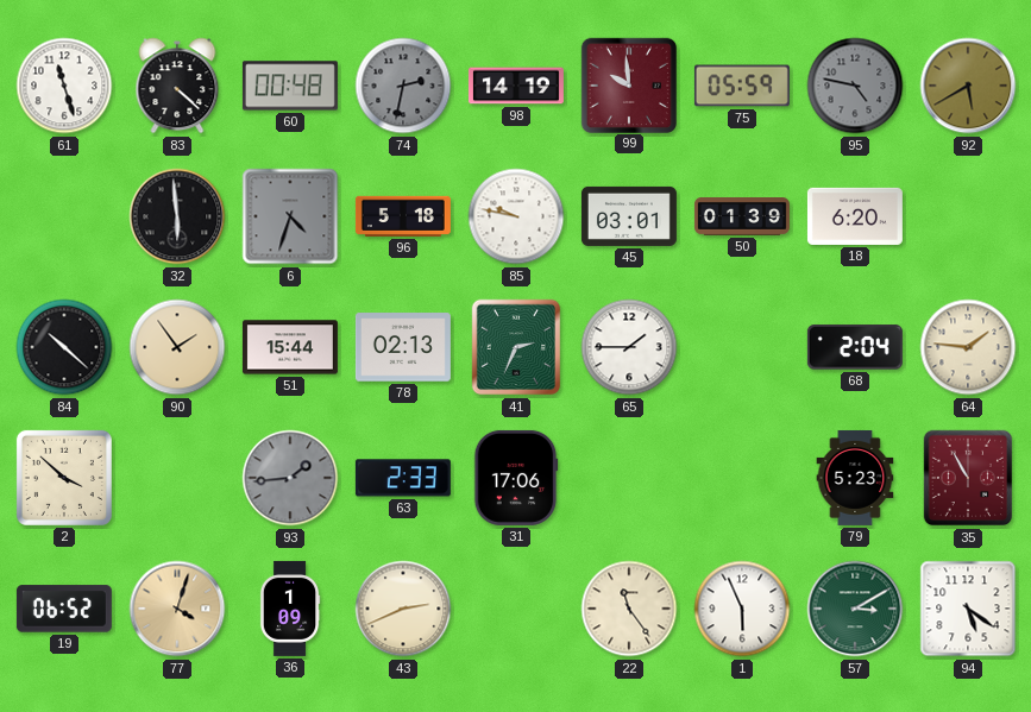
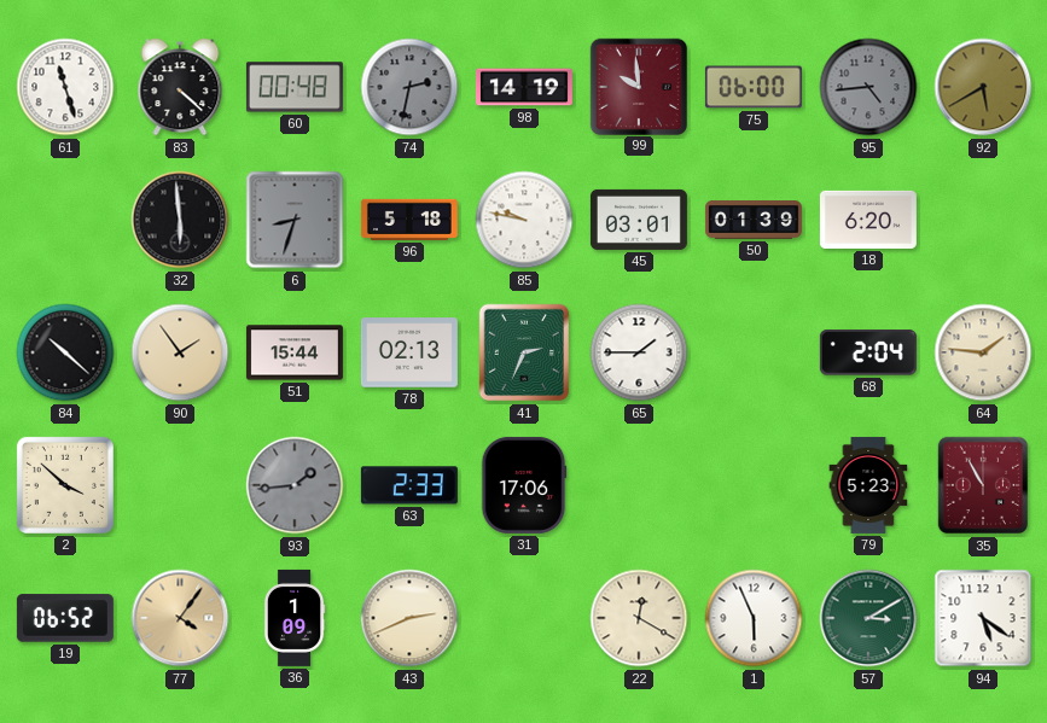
75: 05:59 -> 06:00 (754, 87)
95: 4:47 -> 4:44 (868, 87)
6: 4:33 -> 8:33 (295, 220)
77: 4:03 -> 4:06 (180, 618)
22: 11:24 -> 12:20 (639, 618)
